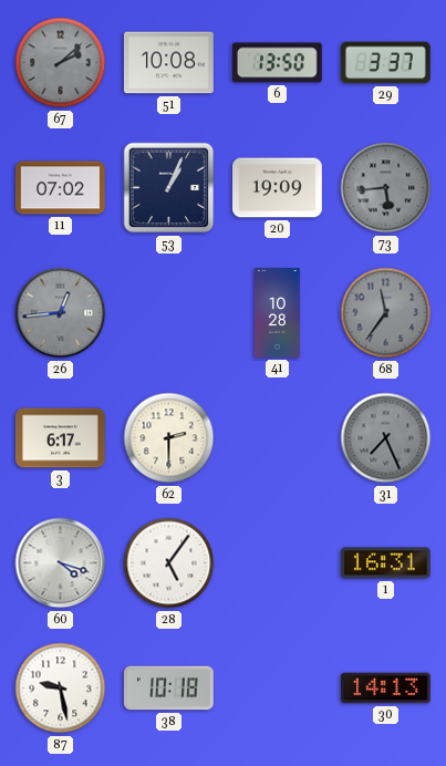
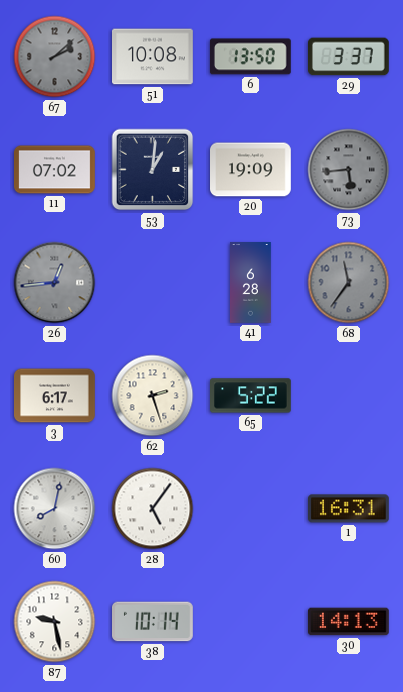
53: 1:04 -> 1:01 (153, 170)
41: 10:28 -> 6:28 (251, 283)
62: 2:30 -> 2:27 (153, 396)
65: none -> 5:22 (251, 396)
31: 7:26 -> none (386, 438)
60: 4:18 -> 8:02 (55, 509)
38: 10:18 -> 10:14 (153, 622)
